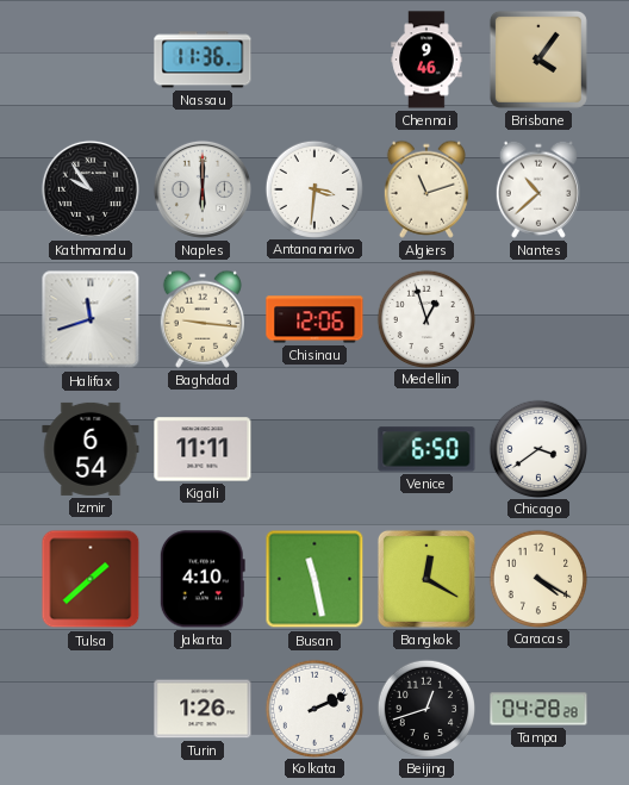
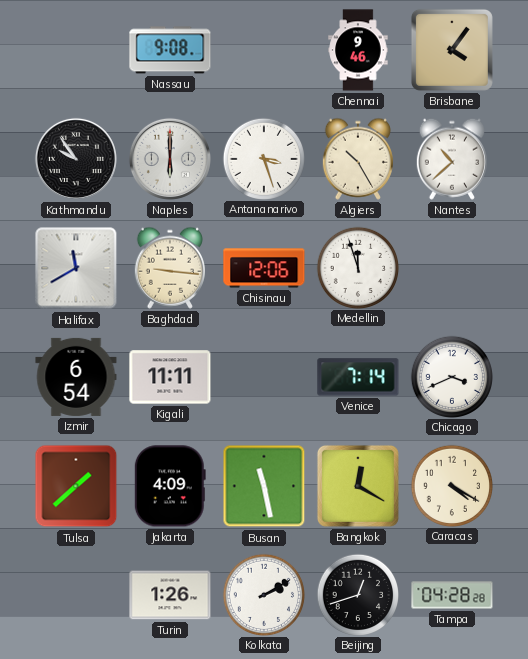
Nassau: 11:36 -> 9:08 (170, 50)
Antananarivo: 3:31 -> 3:27 (263, 158)
Algiers: 11:12 -> 10:25 (358, 159)
Halifax: 11:42 -> 11:40 (76, 268)
Medellin: 12:57 -> 11:57 (357, 267)
Venice: 6:50 -> 7:14 (358, 377)
Chicago: 3:39 -> 3:41 (451, 376)
Jakarta: 4:10 -> 4:09 (170, 486)
Kolkata: 2:11 -> 2:10 (263, 594)
